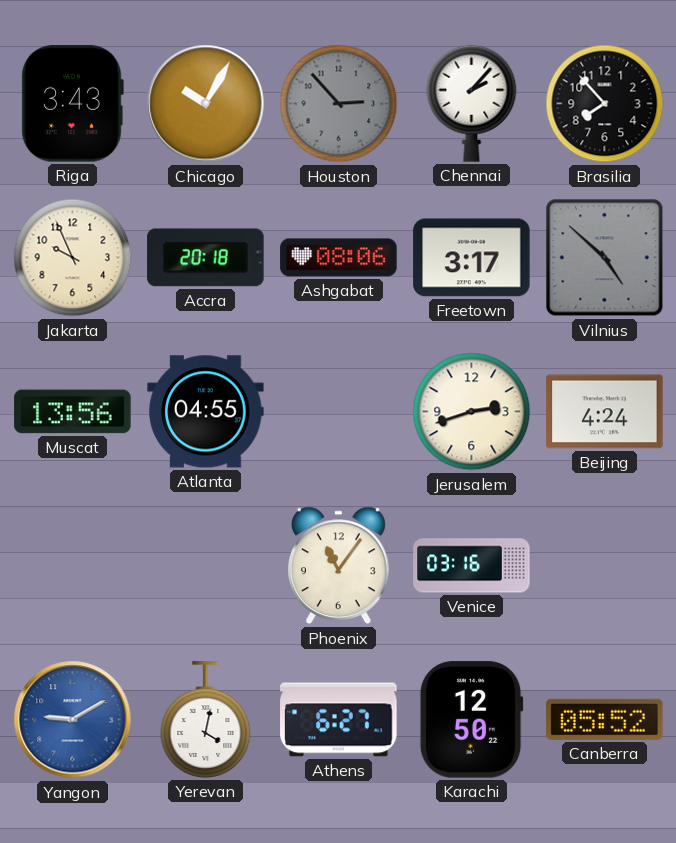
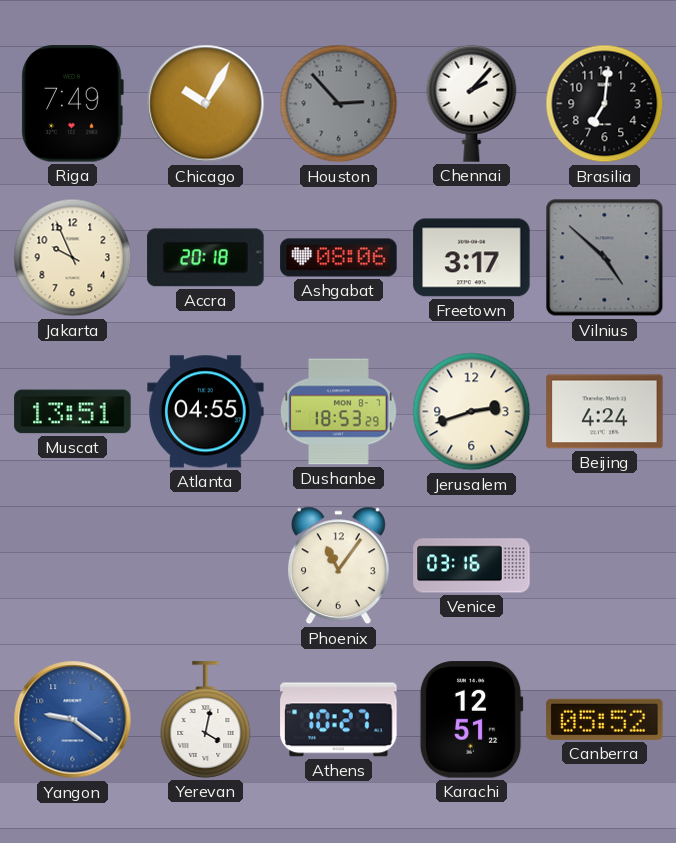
Riga: 3:43 -> 7:49 (72, 104)
Brasilia: 7:53 -> 7:01 (605, 104)
Muscat: 13:56 -> 13:51 (73, 412)
Dushanbe: none -> 18:53 (339, 412)
Yangon: 9:10 -> 9:21 (73, 720)
Athens: 6:27 -> 10:27 (339, 720)
Karachi: 12:50 -> 12:51 (471, 720)
